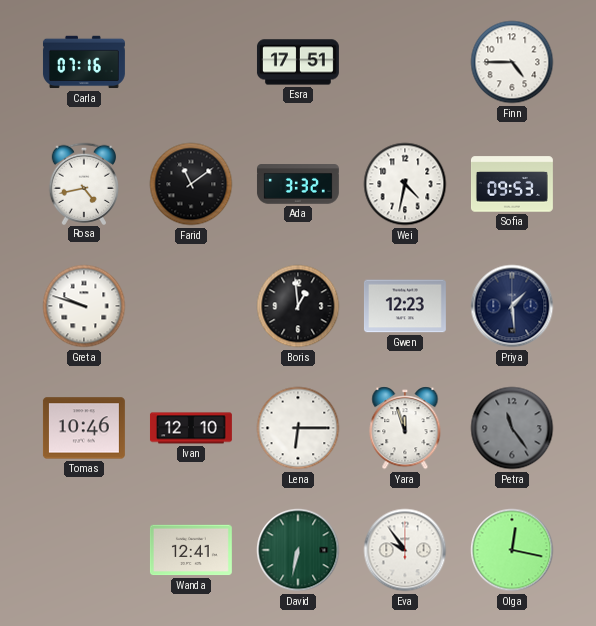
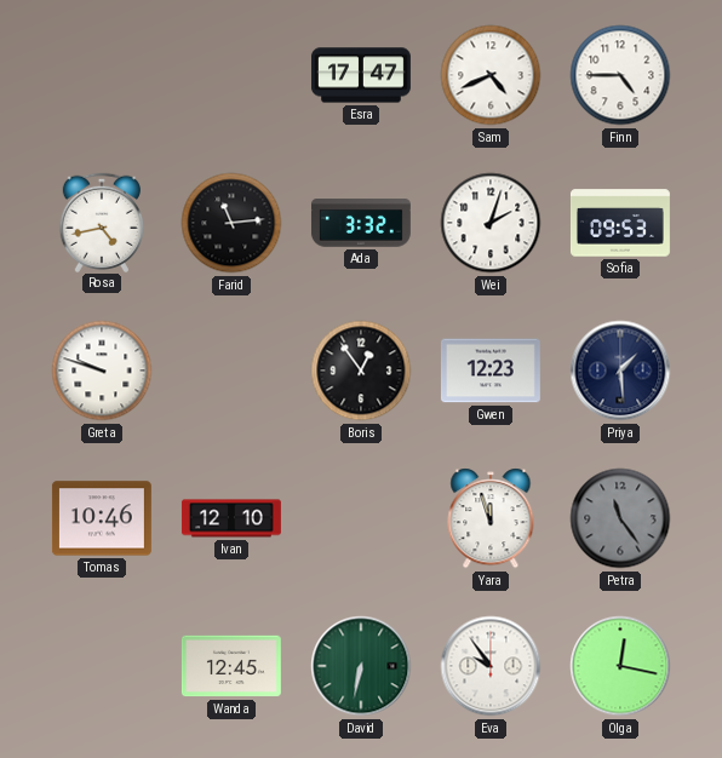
Carla: 07:16 -> none (84, 62)
Esra: 17:51 -> 17:47 (361, 75)
Sam: none -> 4:41 (491, 75)
Farid: 11:09 -> 11:14 (231, 223)
Wei: 4:32 -> 2:03 (491, 223)
Boris: 12:59 -> 12:54 (361, 371)
Lena: 6:15 -> none (298, 428)
Wanda: 12:41 -> 12:45 (231, 666)
